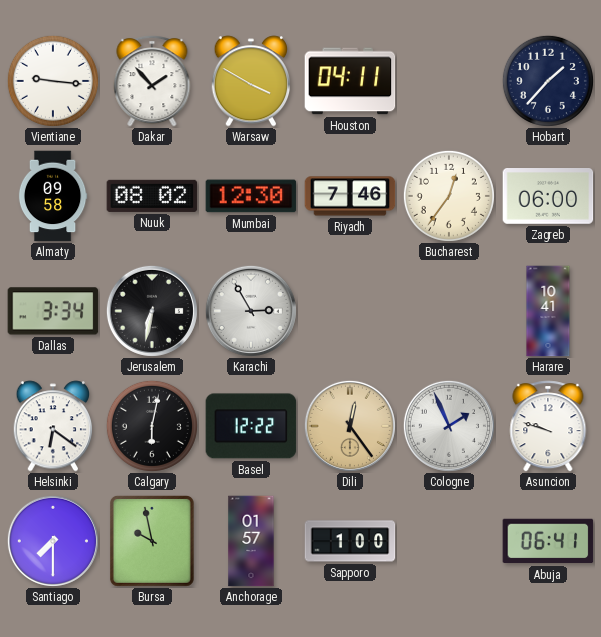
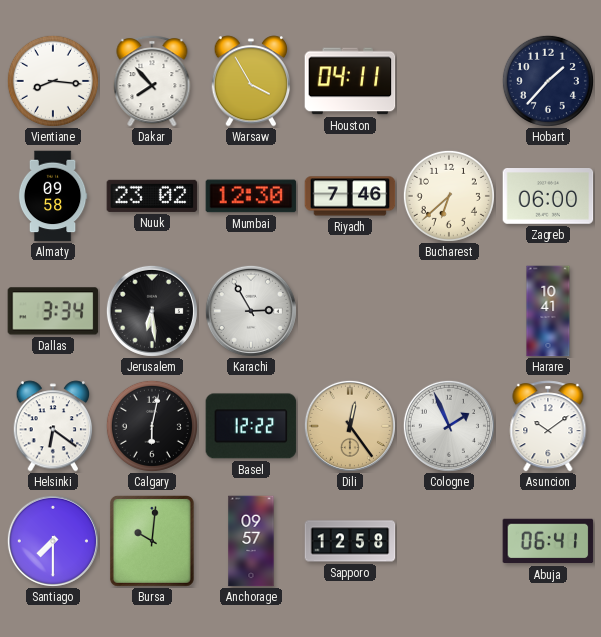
Vientiane: 9:16 -> 8:16 (53, 81)
Dakar: 1:53 -> 7:53 (152, 81)
Warsaw: 3:50 -> 3:55 (251, 81)
Nuuk: 08:02 -> 23:02 (152, 196)
Bucharest: 12:36 -> 6:38 (449, 196)
Jerusalem: 6:32 -> 6:29 (152, 311)
Asuncion: 9:48 -> 10:09 (548, 426)
Bursa: 9:58 -> 10:01 (152, 541)
Anchorage: 01:57 -> 09:57 (251, 541)
Sapporo: 1:00 -> 12:58 (350, 541)
